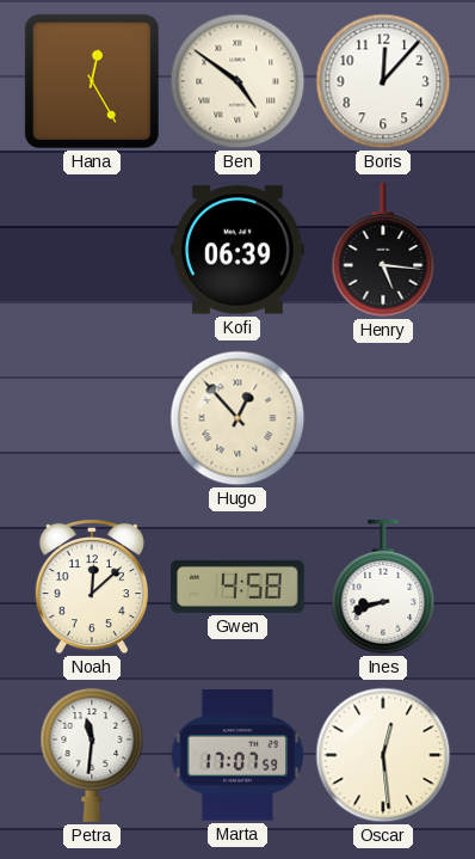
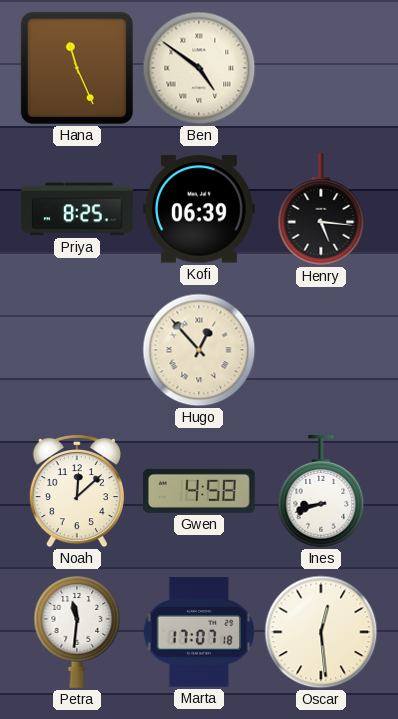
Hana: 12:25 -> 11:26 (77, 68)
Boris: 12:07 -> none (383, 81)
Priya: none -> 8:25 (77, 209)
Marta: 17:07:59 -> 17:07:18 (199, 632)
